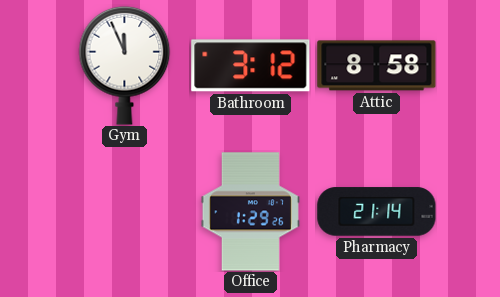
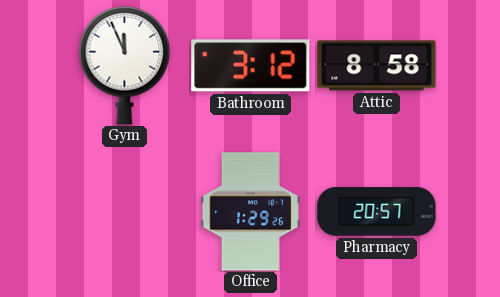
Pharmacy: 21:14 -> 20:57 (377, 212)
